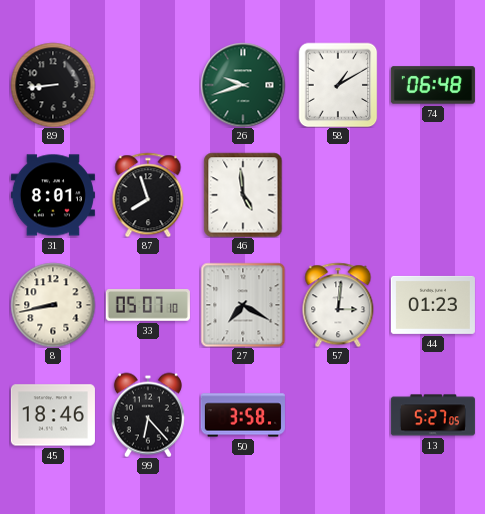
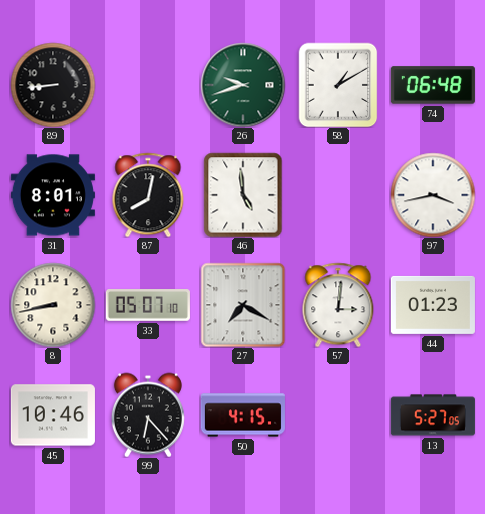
87: 7:57 -> 8:02 (148, 195)
97: none -> 3:43 (433, 195)
45: 18:46 -> 10:46 (53, 415)
50: 3:58 -> 4:15 (243, 415)
